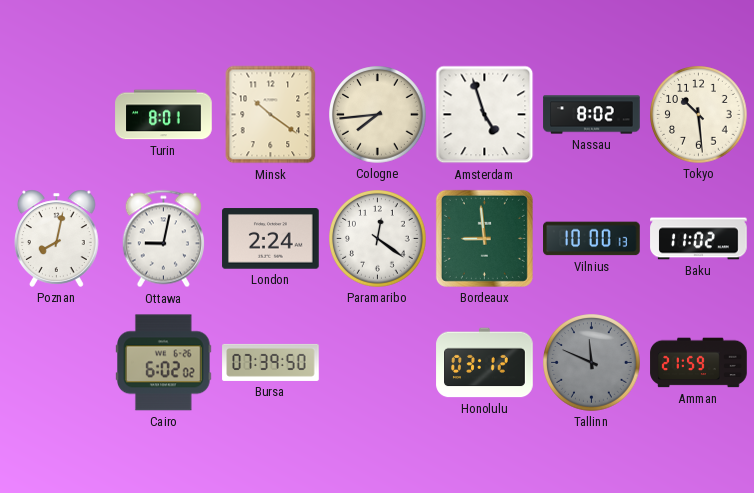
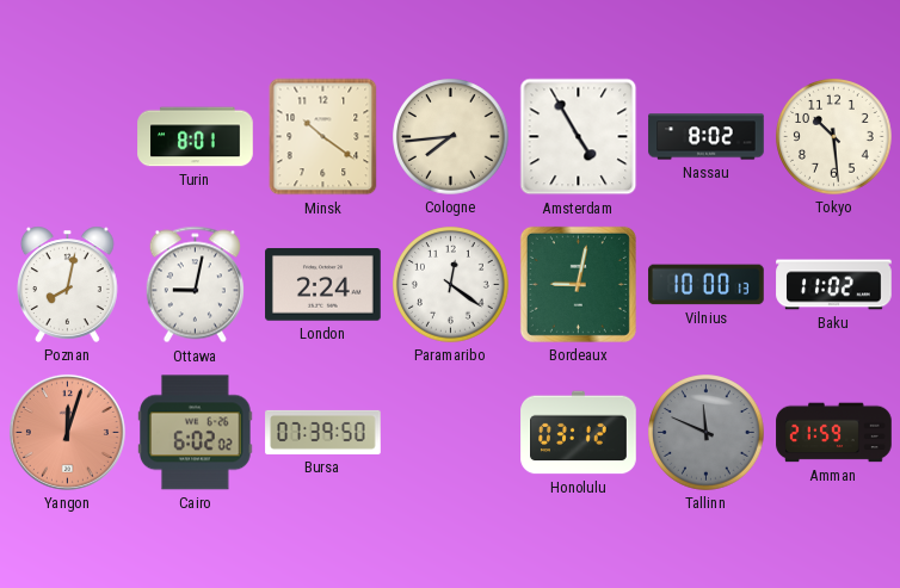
Amsterdam: 4:57 -> 4:55 (579, 137)
Bordeaux: 8:59 -> 9:02 (578, 284)
Yangon: none -> 12:03 (67, 432)
